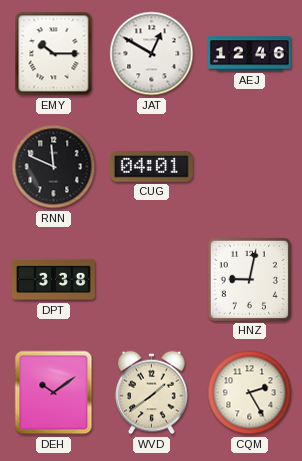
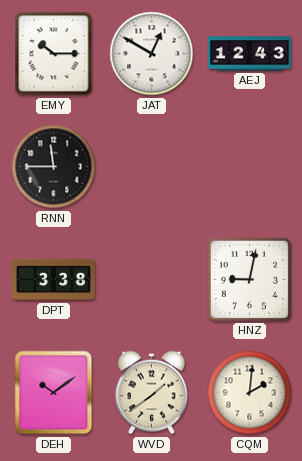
AEJ: 12:46 -> 12:43 (249, 54)
RNN: 11:49 -> 11:45 (54, 167)
CUG: 04:01 -> none (151, 167)
CQM: 2:25 -> 2:01 (250, 393)
